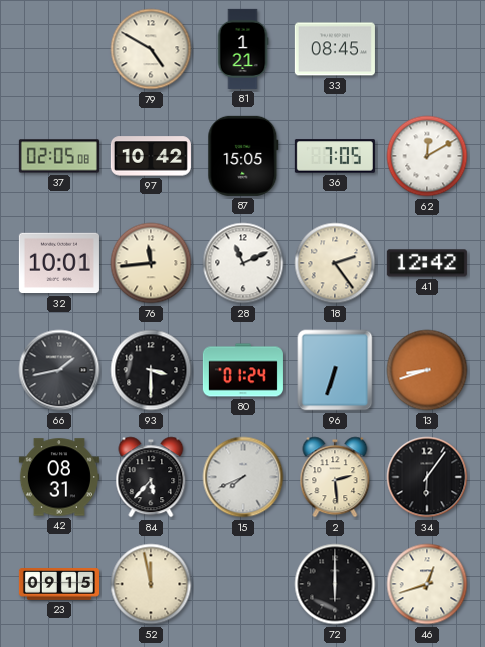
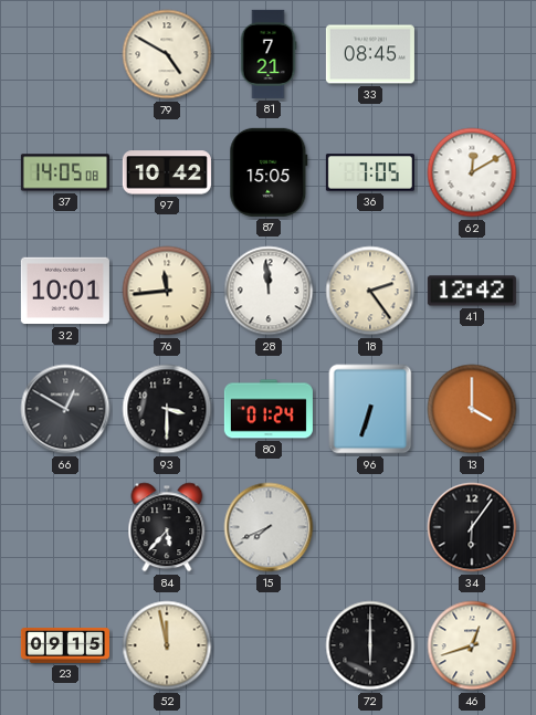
81: 1:21 -> 7:21 (269, 54)
37: 02:05 -> 14:05 (65, 172)
28: 11:11 -> 11:59 (269, 291)
66: 1:43 -> 12:50 (65, 409)
13: 8:42 -> 4:00 (472, 409)
42: 08:31 -> none (59, 477)
2: 2:29 -> none (335, 477)
